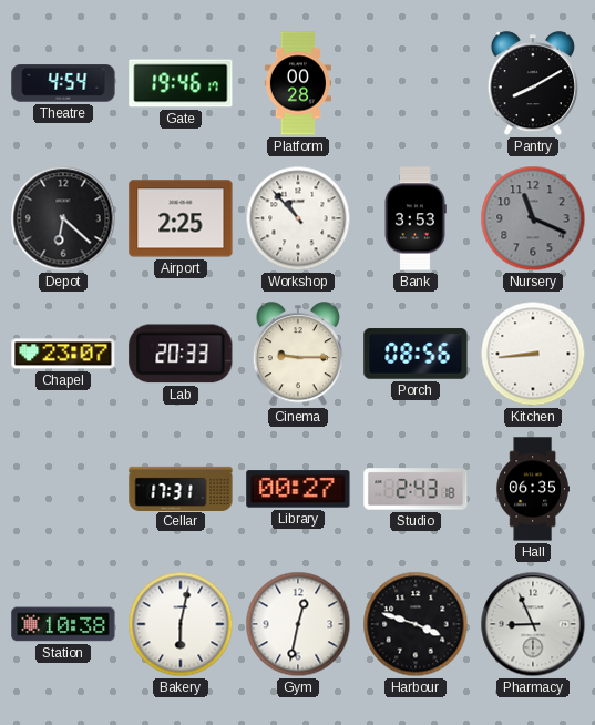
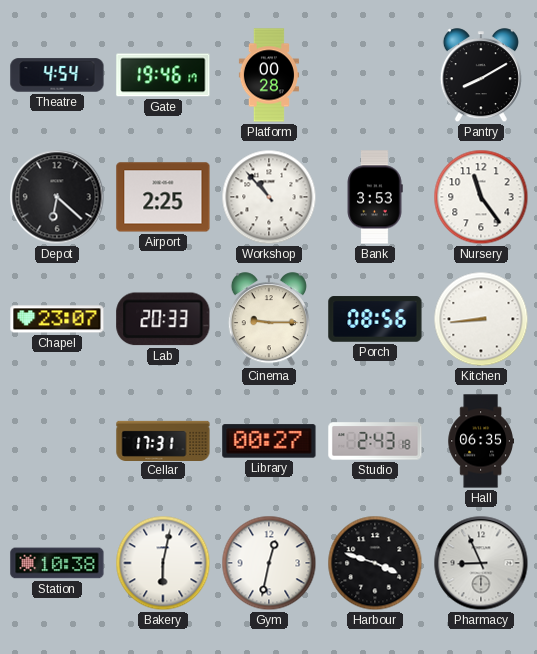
Nursery: 11:19 -> 11:24 (481, 197)
Nursery dial: grey -> white (481, 197)
